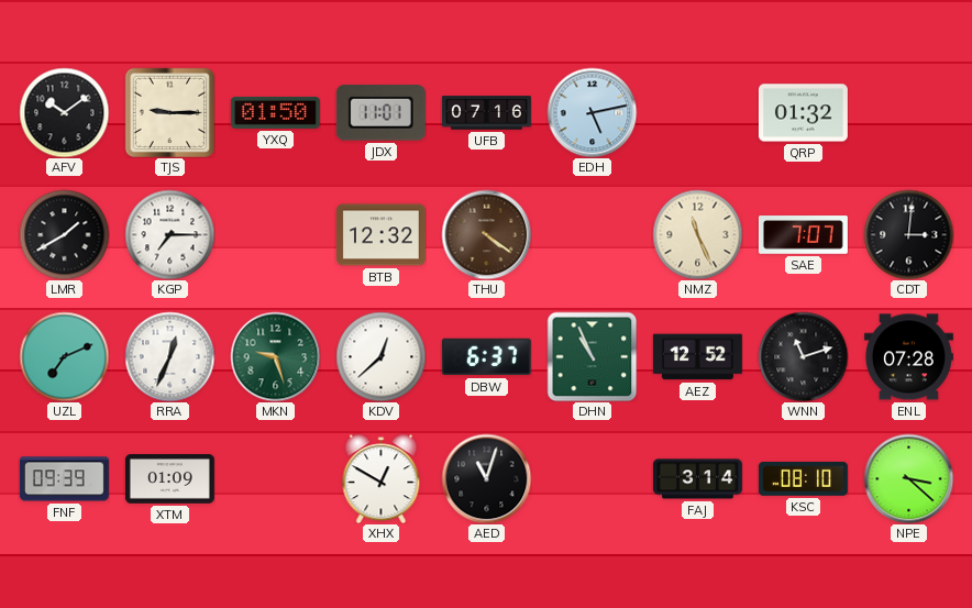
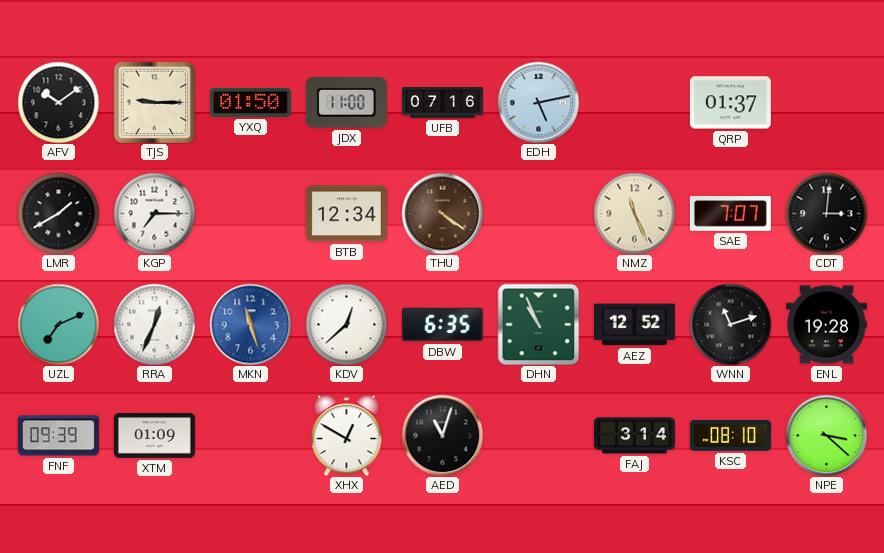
JDX: 11:01 -> 11:00 (346, 103)
QRP: 01:32 -> 01:37 (730, 103)
BTB: 12:32 -> 12:34 (346, 214)
MKN: 9:27 -> 11:27 (250, 324)
MKN dial: green -> blue (250, 324)
DBW: 6:37 -> 6:35 (442, 325)
ENL: 07:28 -> 19:28 (826, 325)
